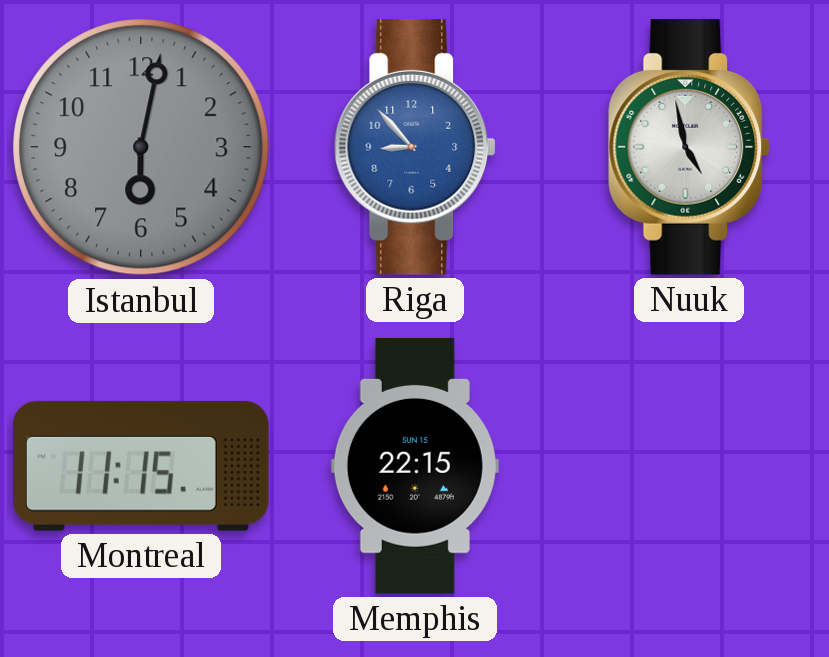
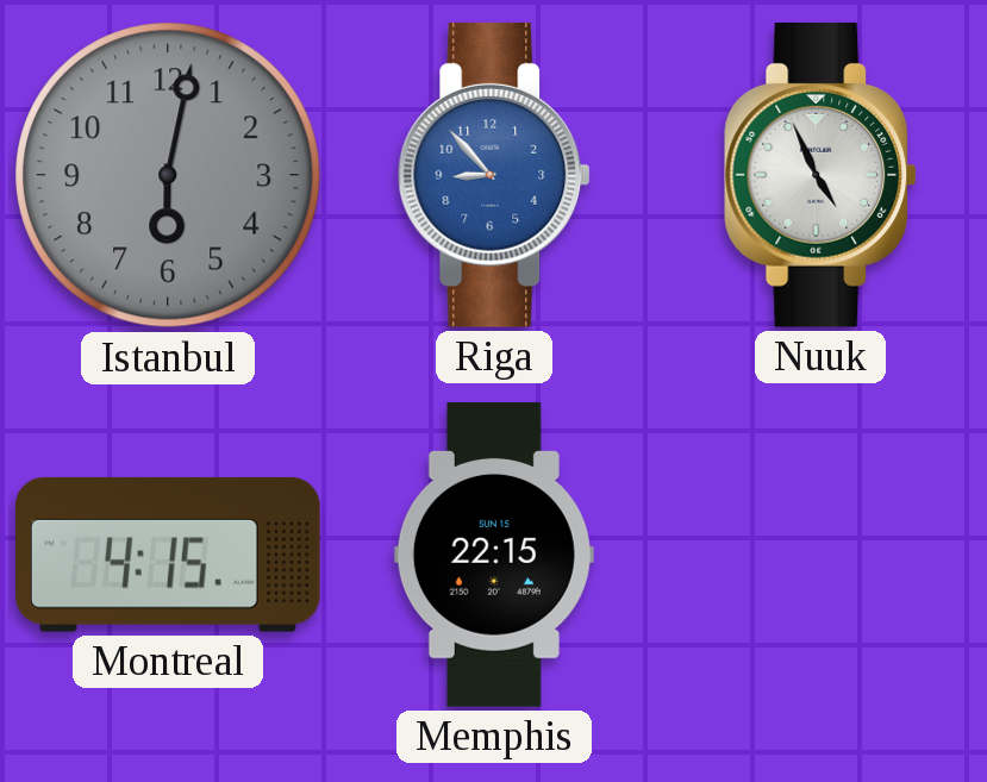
Nuuk: 4:58 -> 4:56 (820, 175)
Montreal: 11:15 -> 4:15 (169, 555)
